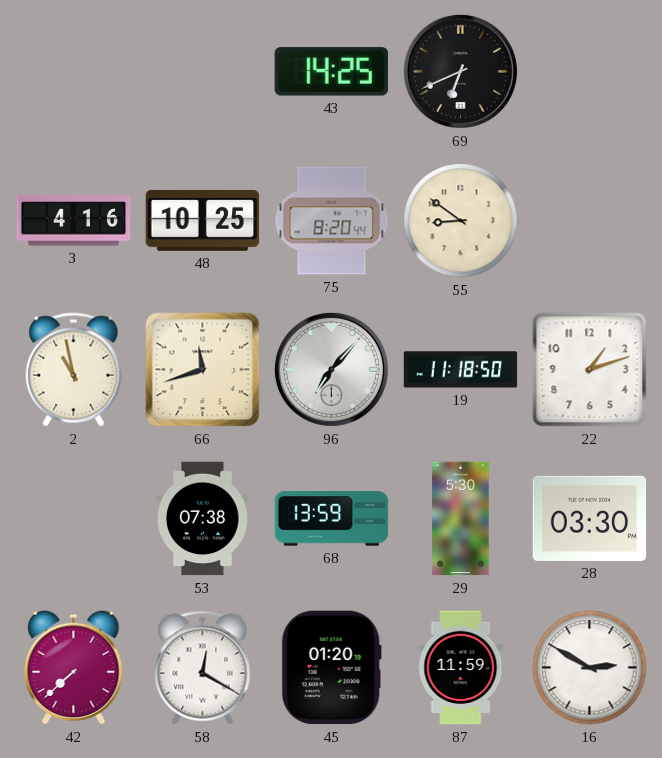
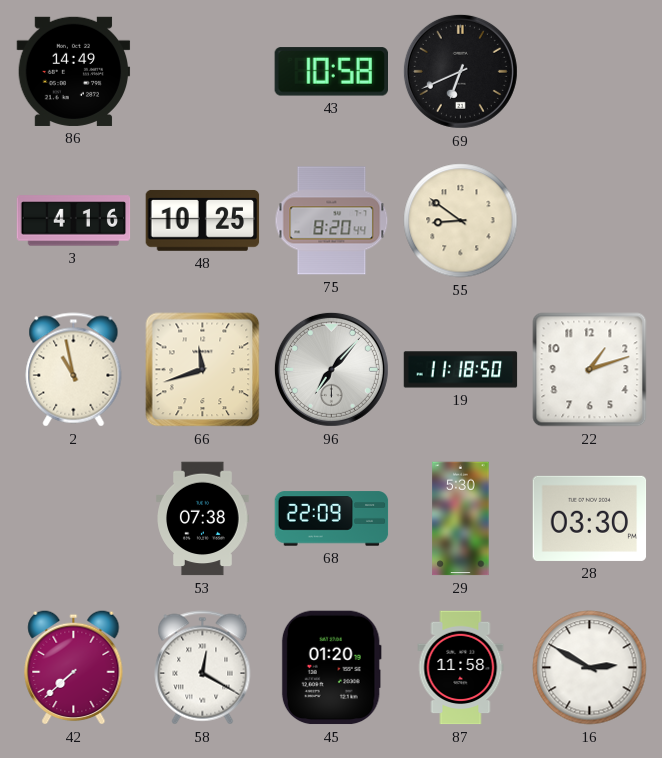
86: none -> 14:49 (74, 71)
43: 14:25 -> 10:58 (331, 72)
68: 13:59 -> 22:09 (332, 519)
87: 11:59 -> 11:58 (461, 668)
